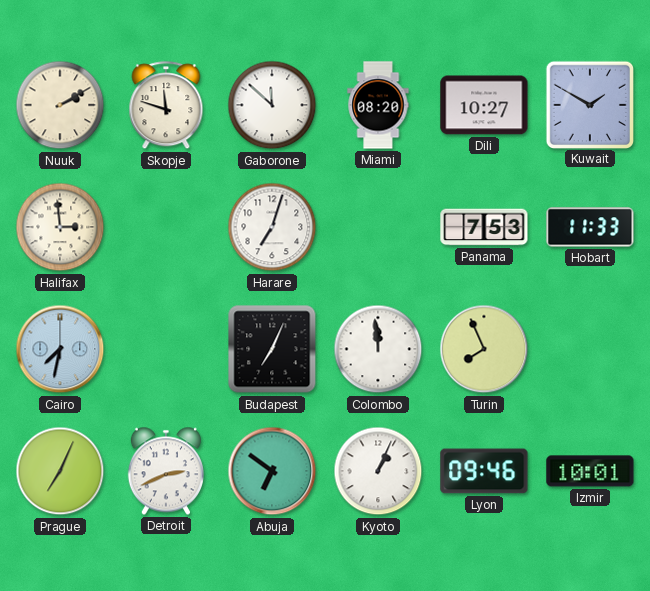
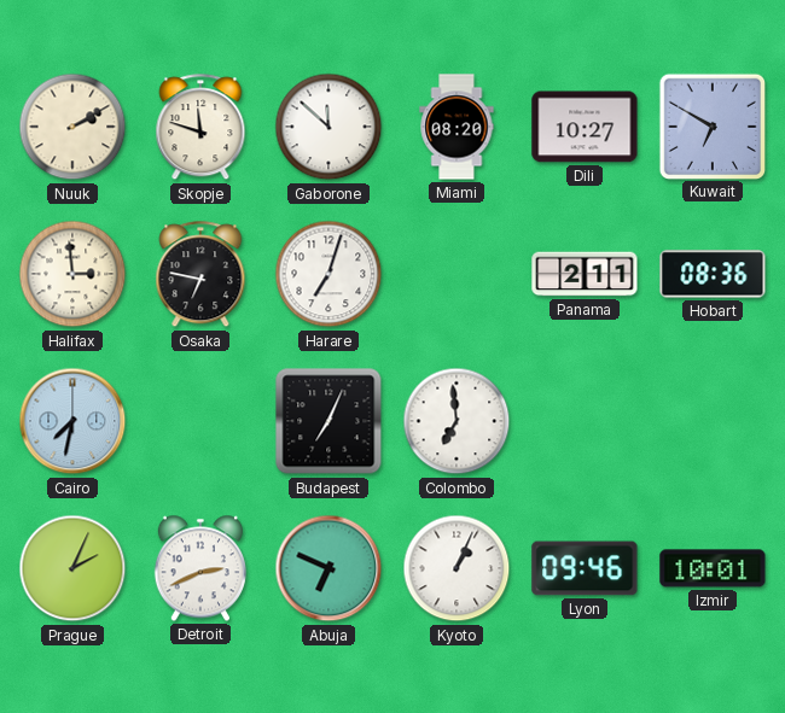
Kuwait: 1:50 -> 6:50 (711, 125)
Osaka: none -> 6:47 (200, 275)
Panama: 7:53 -> 2:11 (585, 274)
Hobart: 11:33 -> 08:36 (713, 274)
Colombo: 11:59 -> 6:59 (457, 421)
Turin: 7:56 -> none (484, 349)
Prague: 7:04 -> 2:04 (72, 568)
Abuja: 6:51 -> 6:49 (328, 568)
